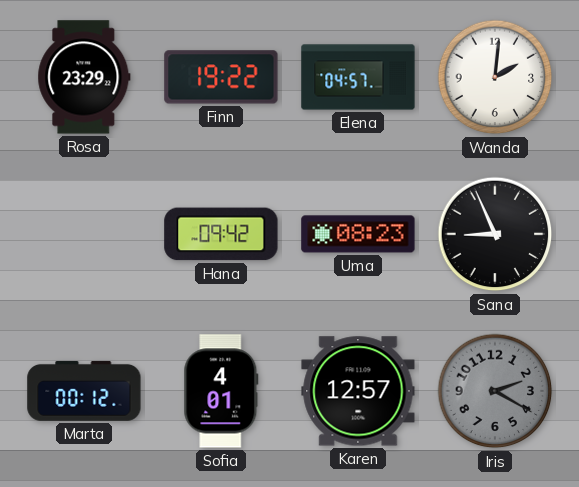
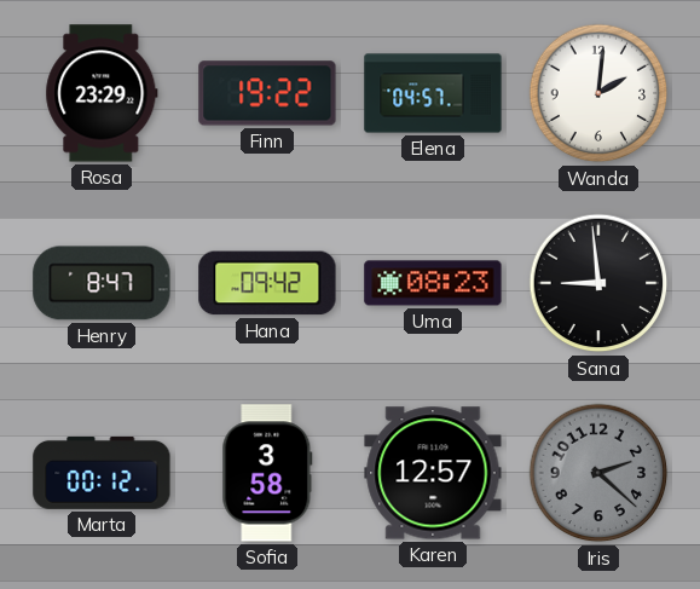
Henry: none -> 8:47 (102, 283)
Sana: 8:56 -> 8:59 (598, 283)
Sofia: 4:01 -> 3:58 (267, 473)
Iris: 2:20 -> 2:22 (598, 473)
